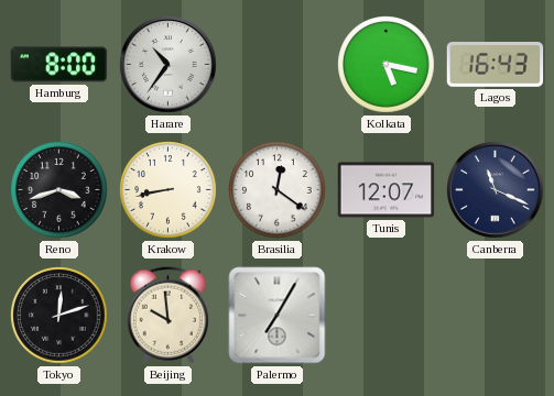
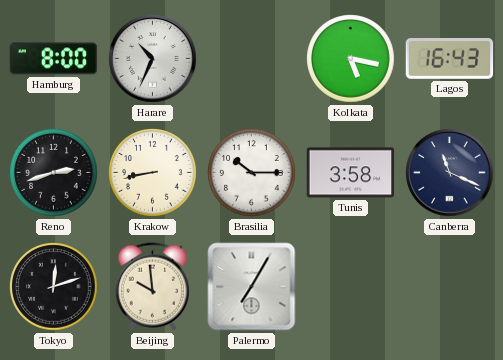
Harare: 10:36 -> 10:34 (153, 59)
Reno: 3:42 -> 2:42 (54, 173)
Brasilia: 12:21 -> 10:15 (252, 173)
Tunis: 12:07 -> 3:58 (351, 173)
